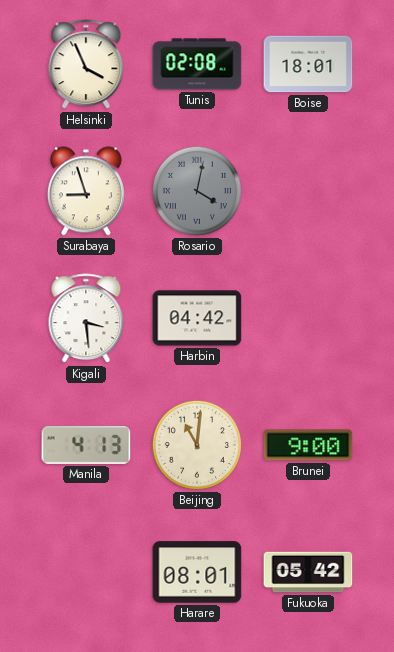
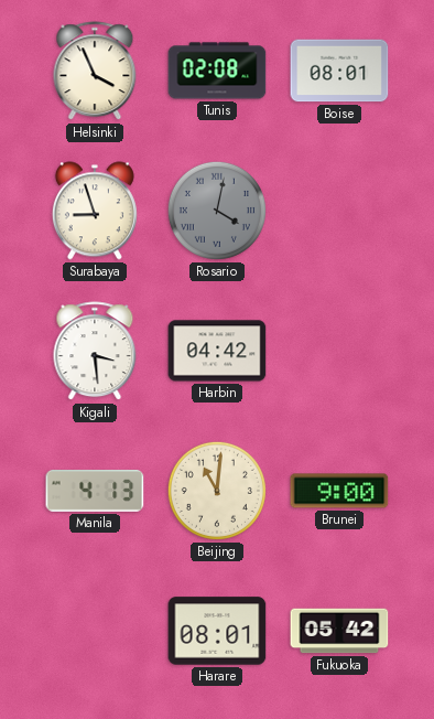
Boise: 18:01 -> 08:01 (339, 71)
